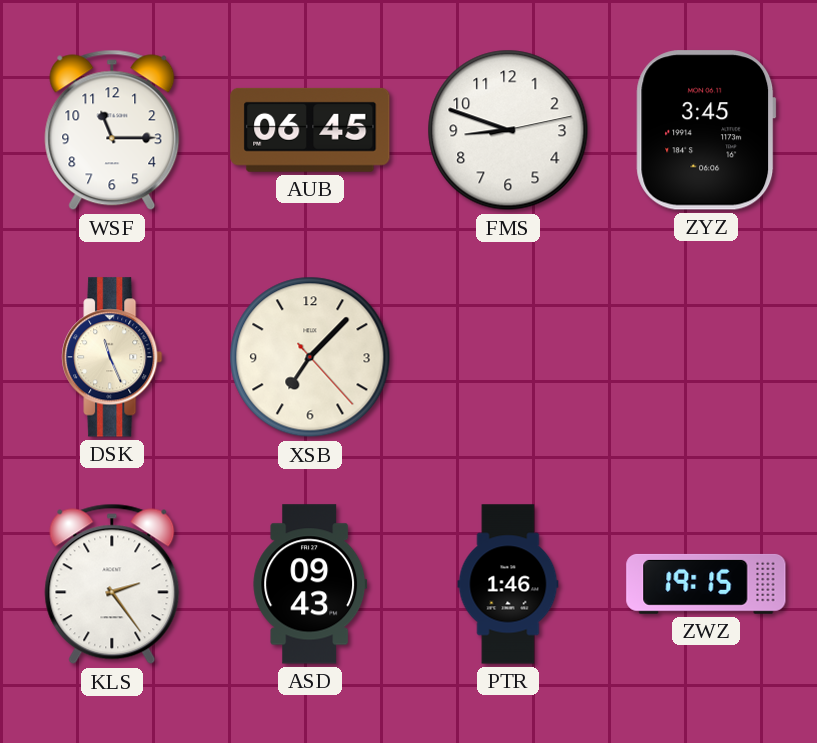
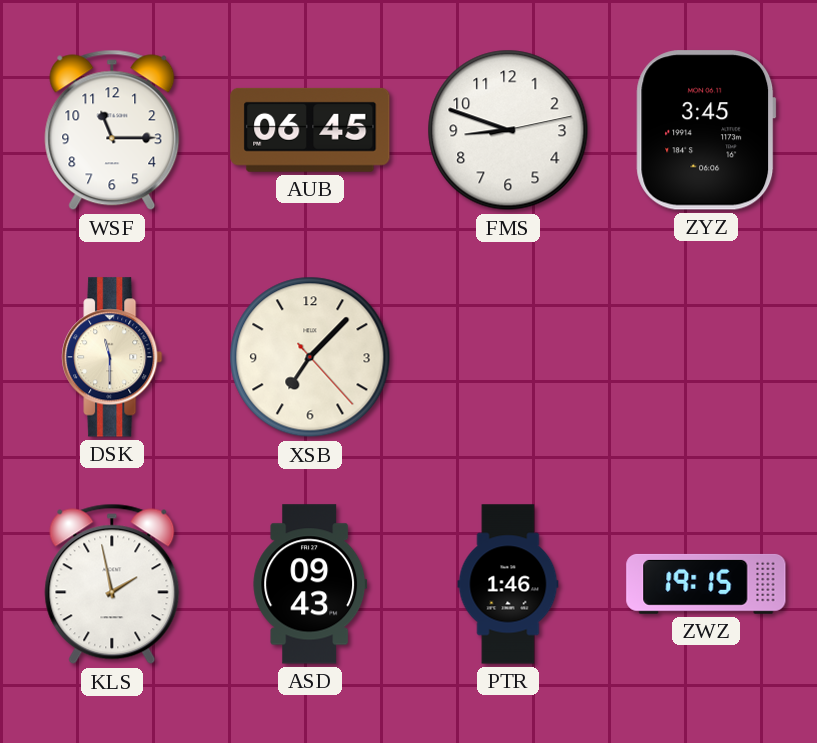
DSK: 11:26 -> 11:30 (112, 357)
KLS: 2:24 -> 1:58 (112, 584)
